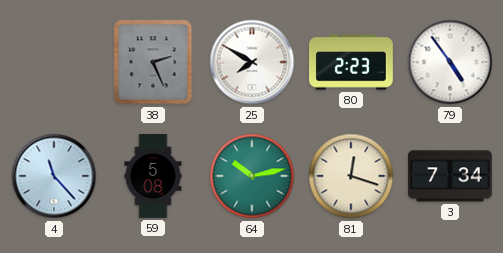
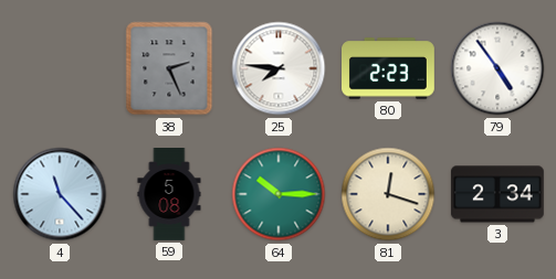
25: 7:50 -> 7:46 (279, 68)
64: 10:13 -> 10:15 (279, 194)
3: 7:34 -> 2:34 (497, 194)
